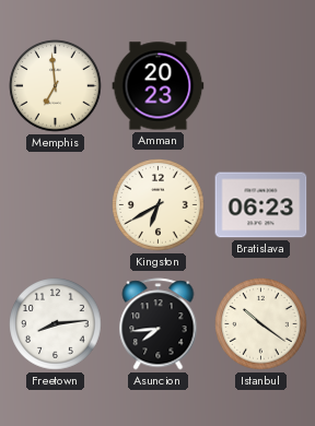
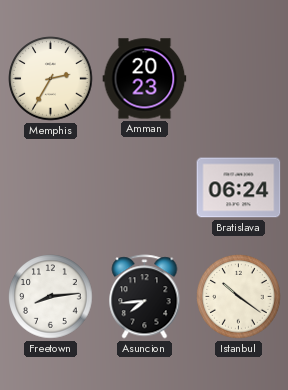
Memphis: 6:59 -> 2:35 (51, 79)
Kingston: 6:40 -> none (159, 205)
Bratislava: 06:23 -> 06:24 (239, 188)
